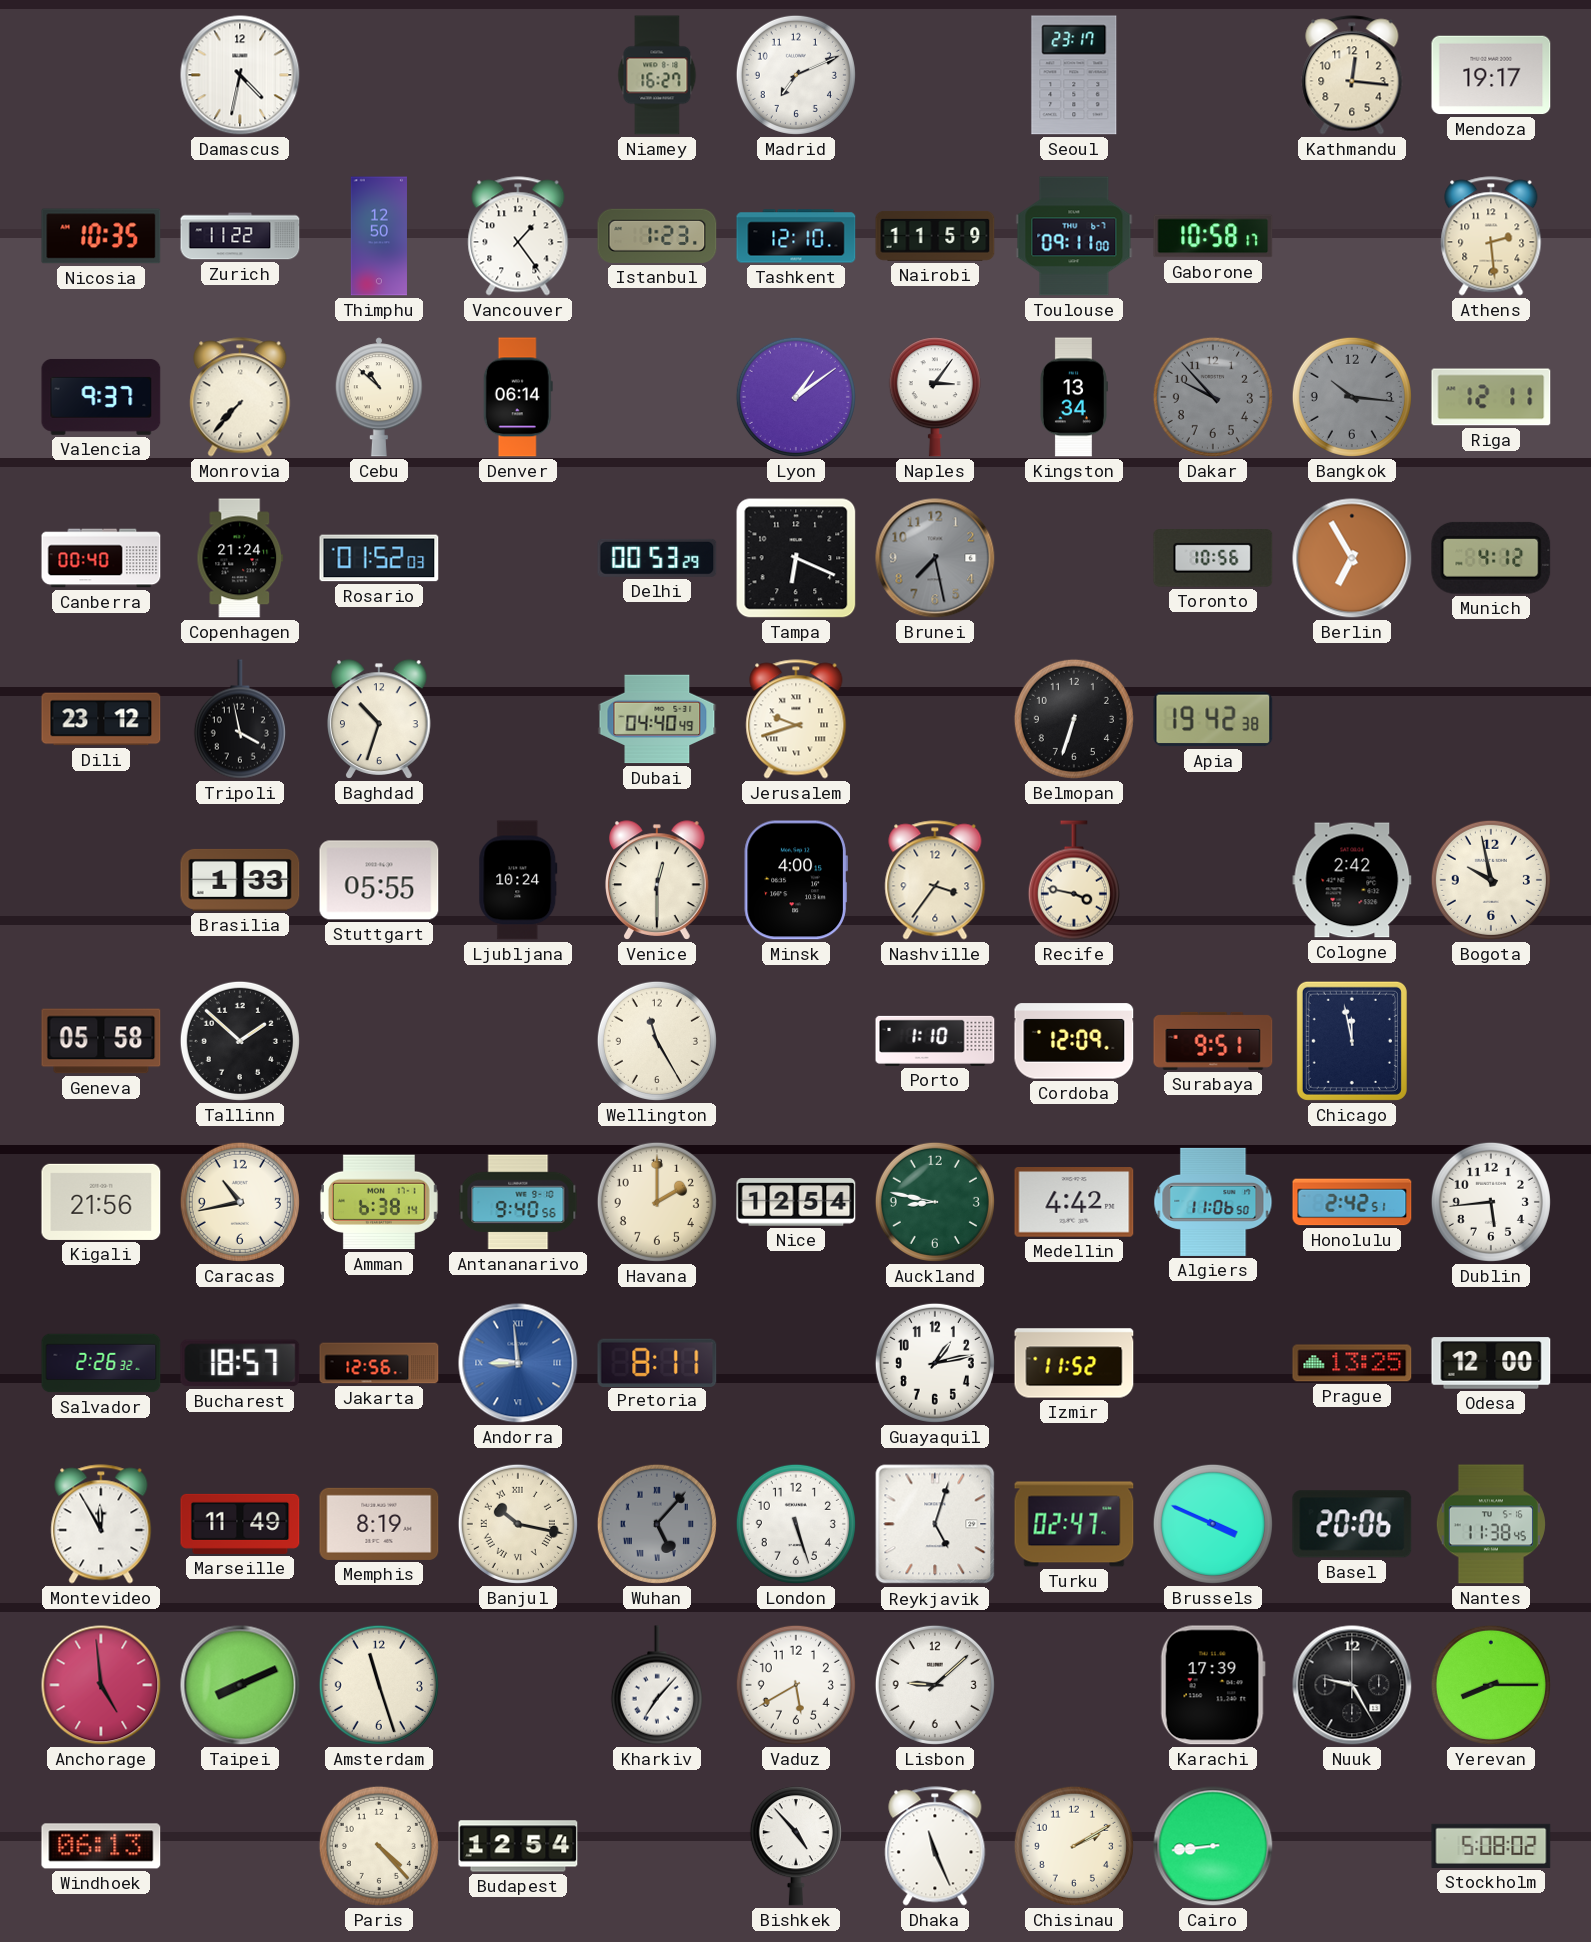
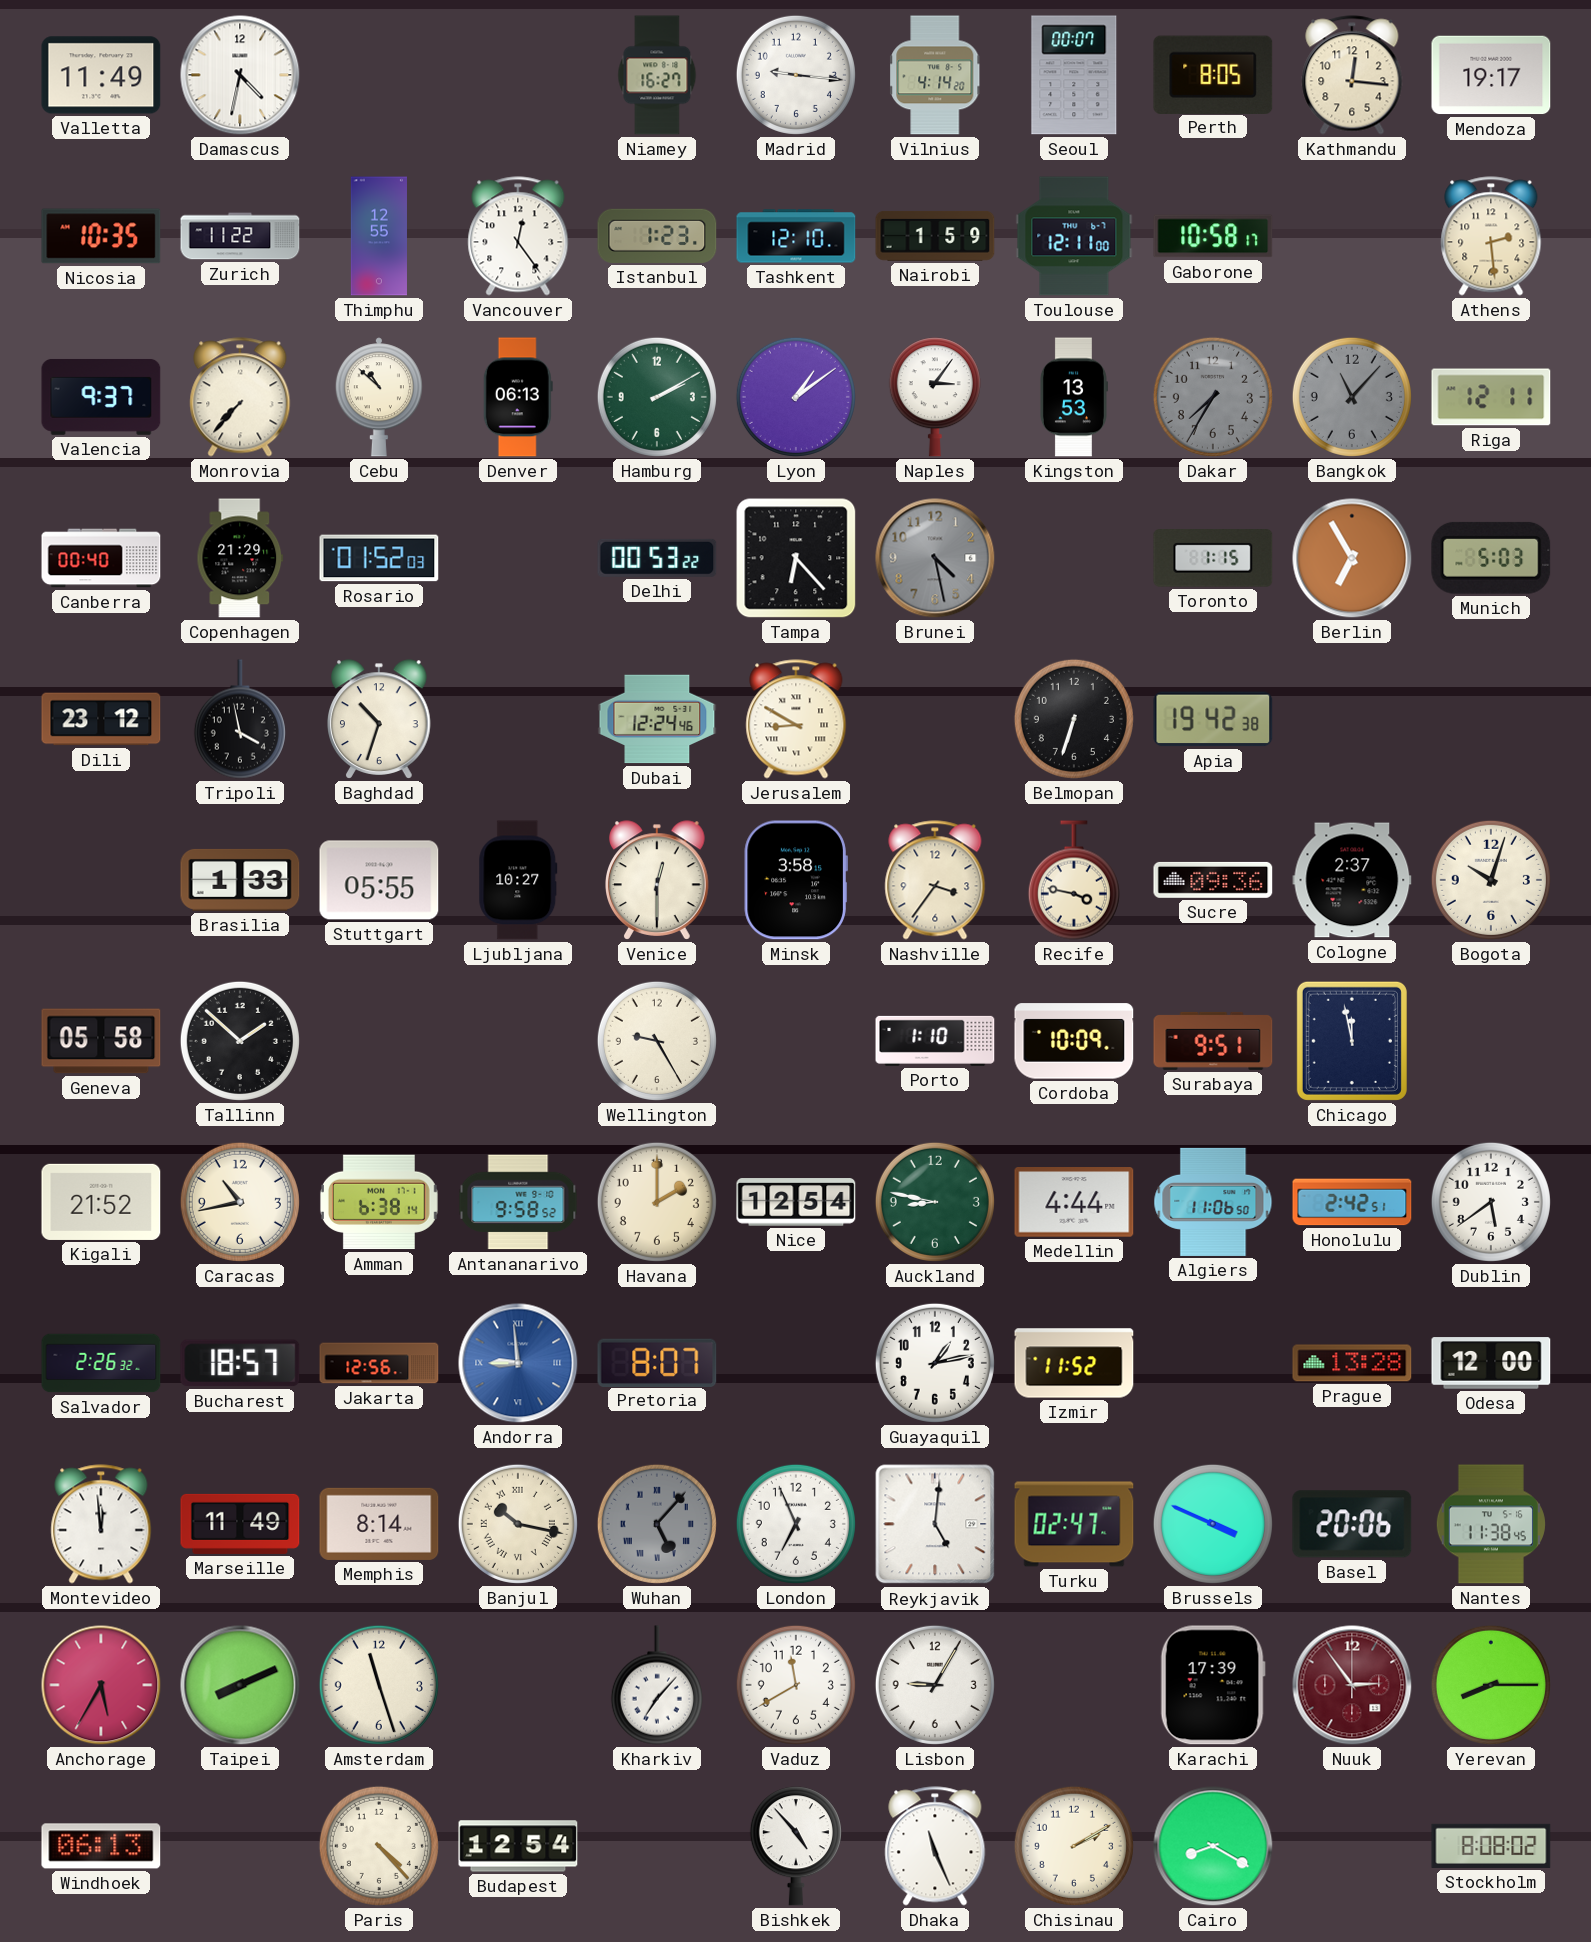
Valletta: none -> 11:49 (101, 75)
Madrid: 7:11 -> 9:16 (796, 75)
Vilnius: none -> 4:14 (935, 75)
Seoul: 23:17 -> 00:07 (1074, 75)
Perth: none -> 8:05 (1213, 74)
Thimphu: 12:50 -> 12:55 (379, 236)
Vancouver: 1:24 -> 12:24 (518, 236)
Nairobi: 11:59 -> 1:59 (935, 236)
Toulouse: 09:11 -> 12:11 (1074, 236)
Denver: 06:14 -> 06:13 (518, 397)
Hamburg: none -> 2:10 (657, 397)
Kingston: 13:34 -> 13:53 (1073, 397)
Dakar: 9:53 -> 7:35 (1213, 397)
Bangkok: 10:16 -> 11:07 (1352, 397)
Copenhagen: 21:24 -> 21:29 (240, 558)
Delhi: 00:53:29 -> 00:53:22 (657, 558)
Tampa: 6:19 -> 6:23 (796, 558)
Brunei: 7:28 -> 4:28 (935, 558)
Toronto: 10:56 -> 1:15 (1213, 559)
Munich: 4:12 -> 5:03 (1491, 558)
Dubai: 04:40 -> 12:24 (657, 719)
Jerusalem: 9:42 -> 8:50 (796, 719)
Ljubljana: 10:24 -> 10:27 (518, 880)
Minsk: 4:00 -> 3:58 (796, 880)
Sucre: none -> 09:36 (1213, 880)
Cologne: 2:42 -> 2:37 (1352, 880)
Bogota: 9:58 -> 10:03 (1491, 880)
Wellington: 11:25 -> 9:25 (657, 1041)
Cordoba: 12:09 -> 10:09 (1074, 1041)
Kigali: 21:56 -> 21:52 (101, 1202)
Antananarivo: 9:40 -> 9:58 (518, 1202)
Medellin: 4:42 -> 4:44 (1074, 1203)
Dublin: 5:44 -> 5:39 (1491, 1202)
Pretoria: 8:11 -> 8:07 (657, 1362)
Prague: 13:25 -> 13:28 (1352, 1363)
Montevideo: 11:55 -> 11:59 (101, 1524)
Memphis: 8:19 -> 8:14 (379, 1524)
London: 5:27 -> 6:56 (796, 1524)
Reykjavik: 5:03 -> 5:01 (935, 1524)
Anchorage: 4:59 -> 5:35 (101, 1685)
Vaduz: 5:40 -> 11:40 (796, 1685)
Lisbon: 9:08 -> 9:05 (935, 1685)
Nuuk: 9:25 -> 2:54 (1352, 1685)
Nuuk dial: black -> burgundy (1352, 1685)
Cairo: 8:44 -> 8:20 (1213, 1846)
Stockholm: 5:08 -> 8:08 (1491, 1846)
